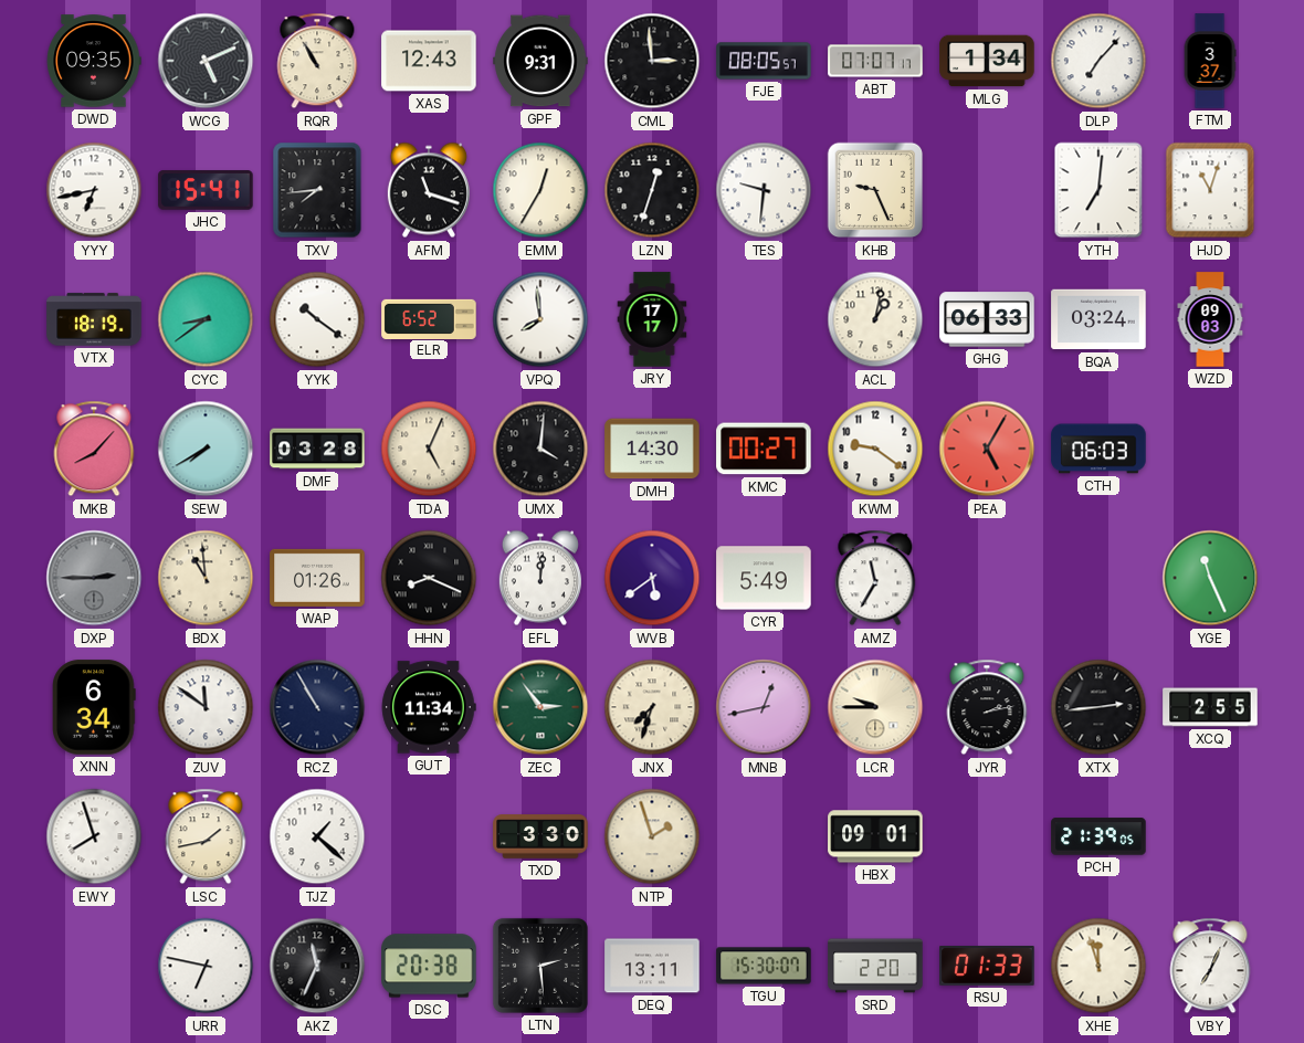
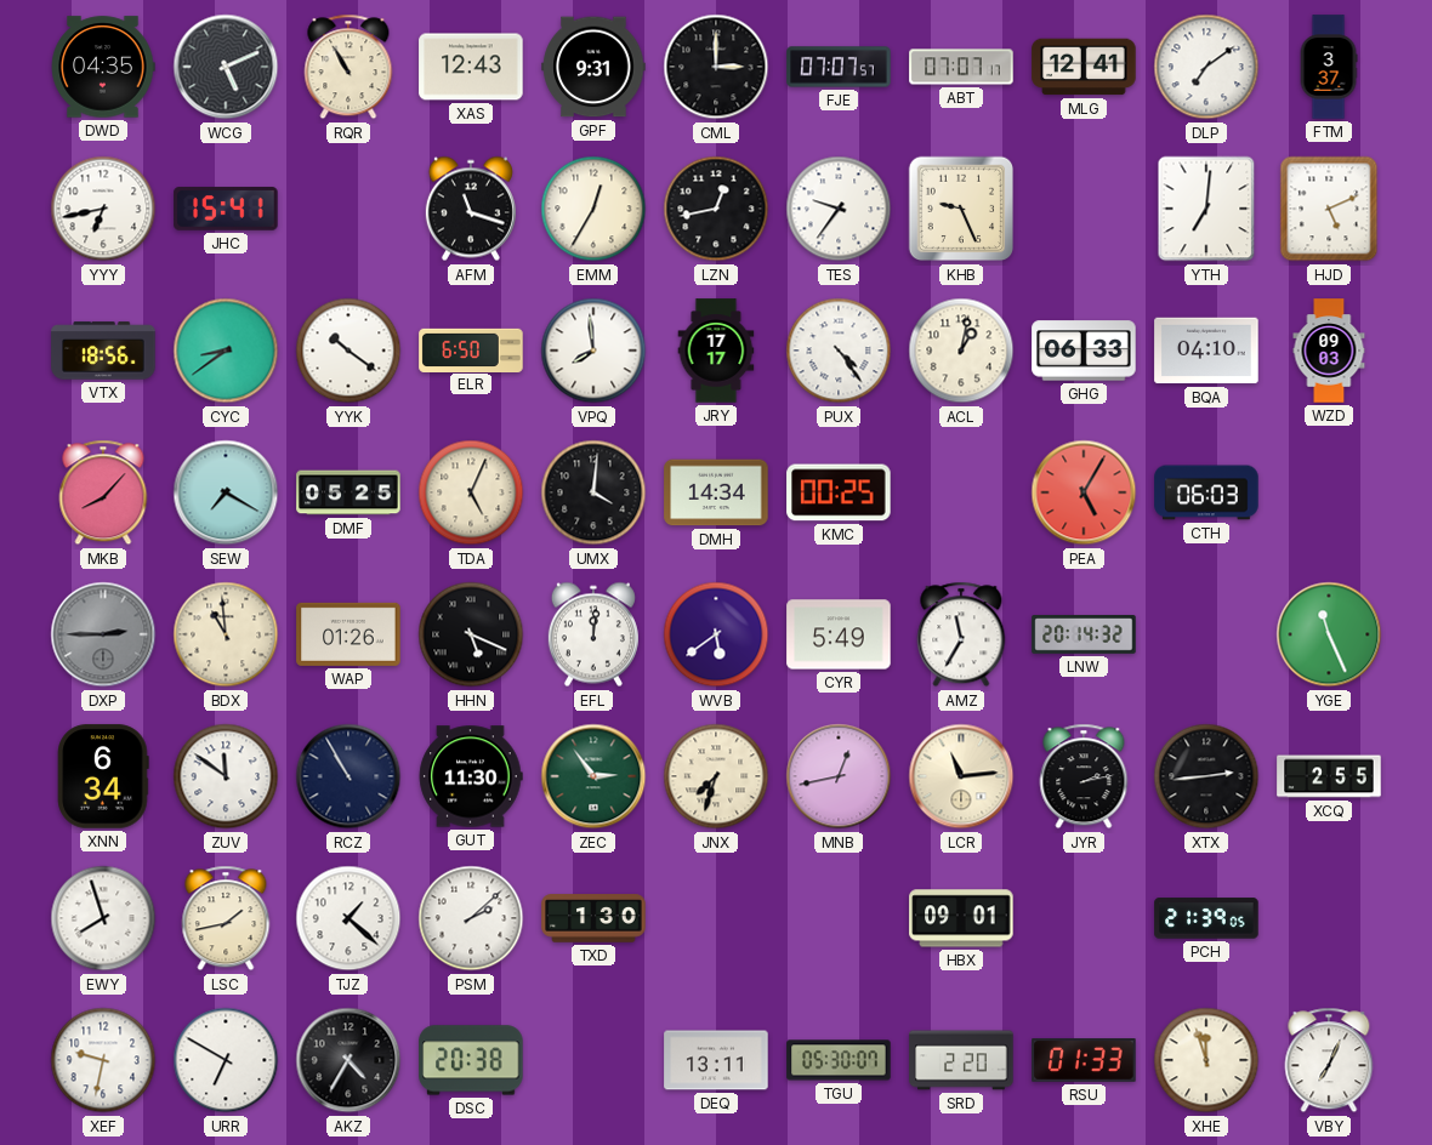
DWD: 09:35 -> 04:35 (103, 67)
CML: 2:59 -> 3:00 (716, 67)
FJE: 08:05 -> 07:07 (839, 67)
MLG: 1:34 -> 12:41 (1084, 67)
DLP: 7:07 -> 7:09 (1206, 67)
TXV: 7:44 -> none (317, 190)
LZN: 12:33 -> 12:43 (716, 209)
TES: 9:31 -> 9:36 (839, 209)
HJD: 11:03 -> 5:11 (1329, 209)
VTX: 18:19 -> 18:56 (103, 351)
ELR: 6:52 -> 6:50 (471, 349)
PUX: none -> 4:24 (839, 351)
BQA: 03:24 -> 04:10 (1206, 351)
SEW: 7:40 -> 7:20 (226, 492)
DMF: 03:28 -> 05:25 (348, 492)
DMH: 14:30 -> 14:34 (716, 492)
KMC: 00:27 -> 00:25 (839, 492)
KWM: 9:21 -> none (875, 449)
HHN: 8:19 -> 5:19 (471, 634)
LNW: none -> 20:14 (1084, 634)
GUT: 11:34 -> 11:30 (471, 776)
LCR: 9:45 -> 11:14 (961, 776)
PSM: none -> 2:08 (471, 918)
TXD: 3:30 -> 1:30 (593, 918)
NTP: 1:57 -> none (652, 836)
XEF: none -> 9:32 (103, 1060)
URR: 6:47 -> 6:50 (226, 1060)
AKZ: 11:34 -> 4:35 (348, 1060)
LTN: 2:29 -> none (540, 966)
TGU: 15:30 -> 05:30 (839, 1060)
